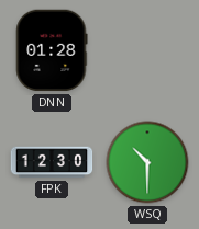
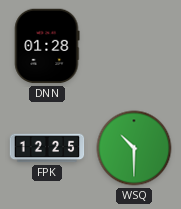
FPK: 12:30 -> 12:25 (47, 148)
